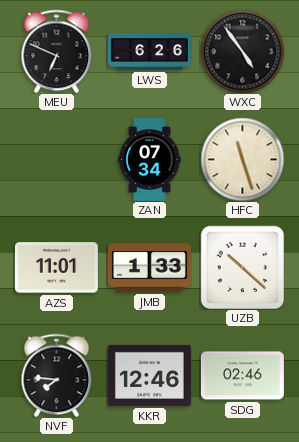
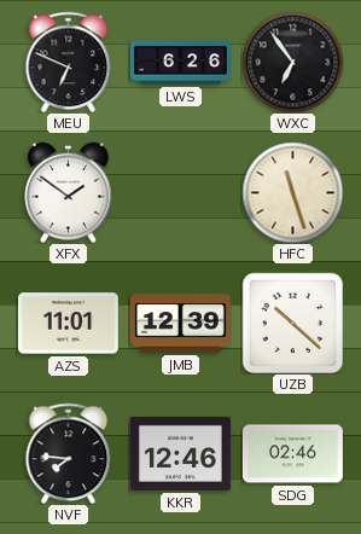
WXC: 4:54 -> 6:54 (292, 62)
XFX: none -> 1:51 (69, 192)
ZAN: 07:34 -> none (150, 159)
JMB: 1:33 -> 12:39 (180, 324)
